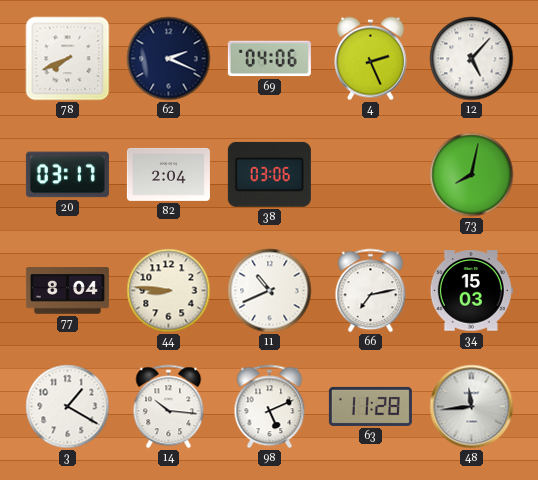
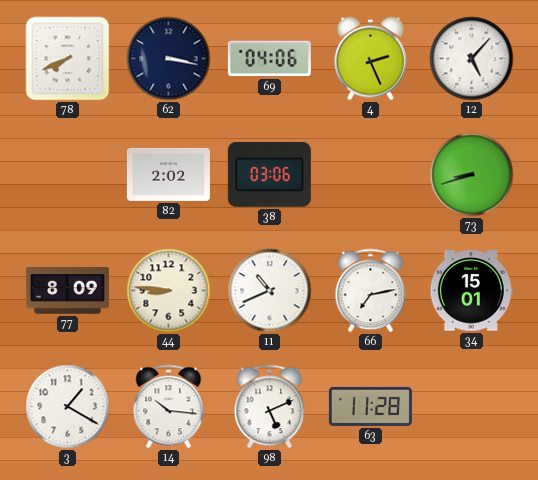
62: 2:19 -> 3:17 (169, 59)
20: 03:17 -> none (67, 175)
82: 2:04 -> 2:02 (168, 174)
73: 8:02 -> 8:42 (472, 175)
77: 8:04 -> 8:09 (67, 291)
34: 15:03 -> 15:01 (471, 291)
48: 11:44 -> none (472, 407)
